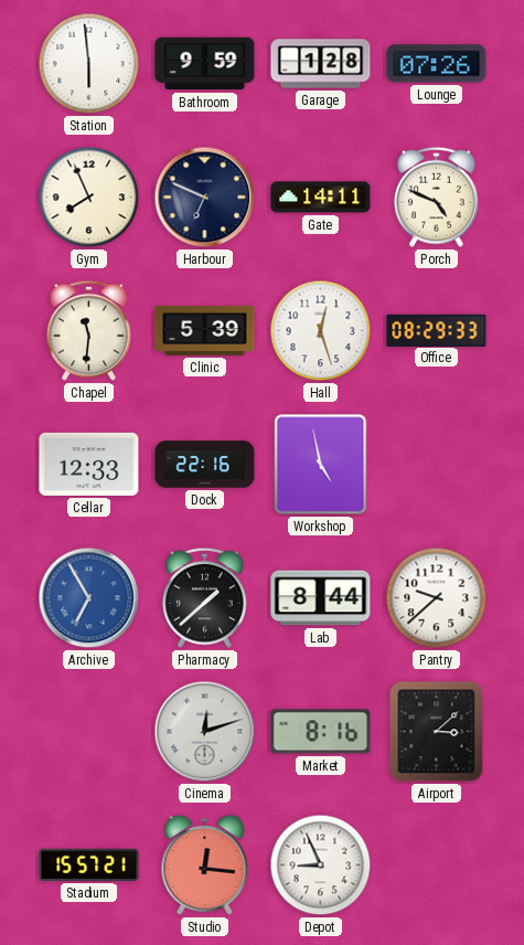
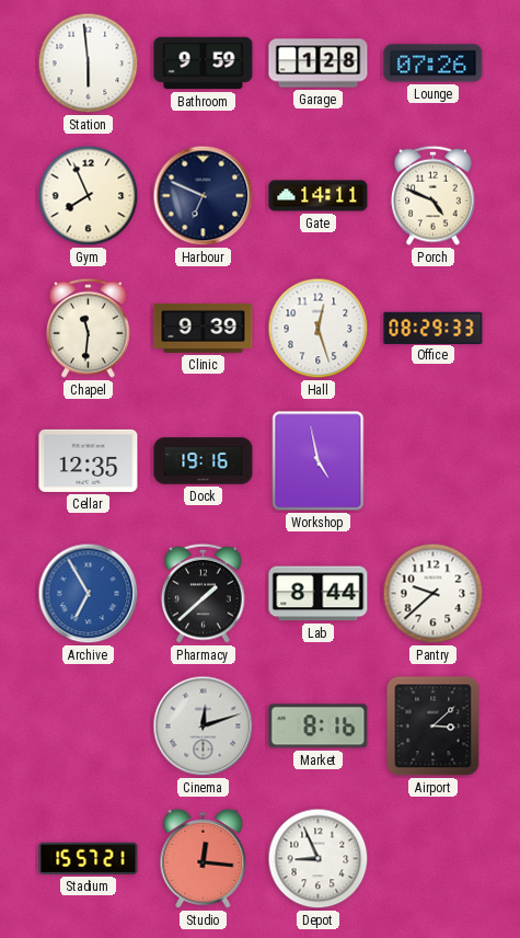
Clinic: 5:39 -> 9:39 (204, 328)
Cellar: 12:33 -> 12:35 (89, 460)
Dock: 22:16 -> 19:16 (204, 461)
